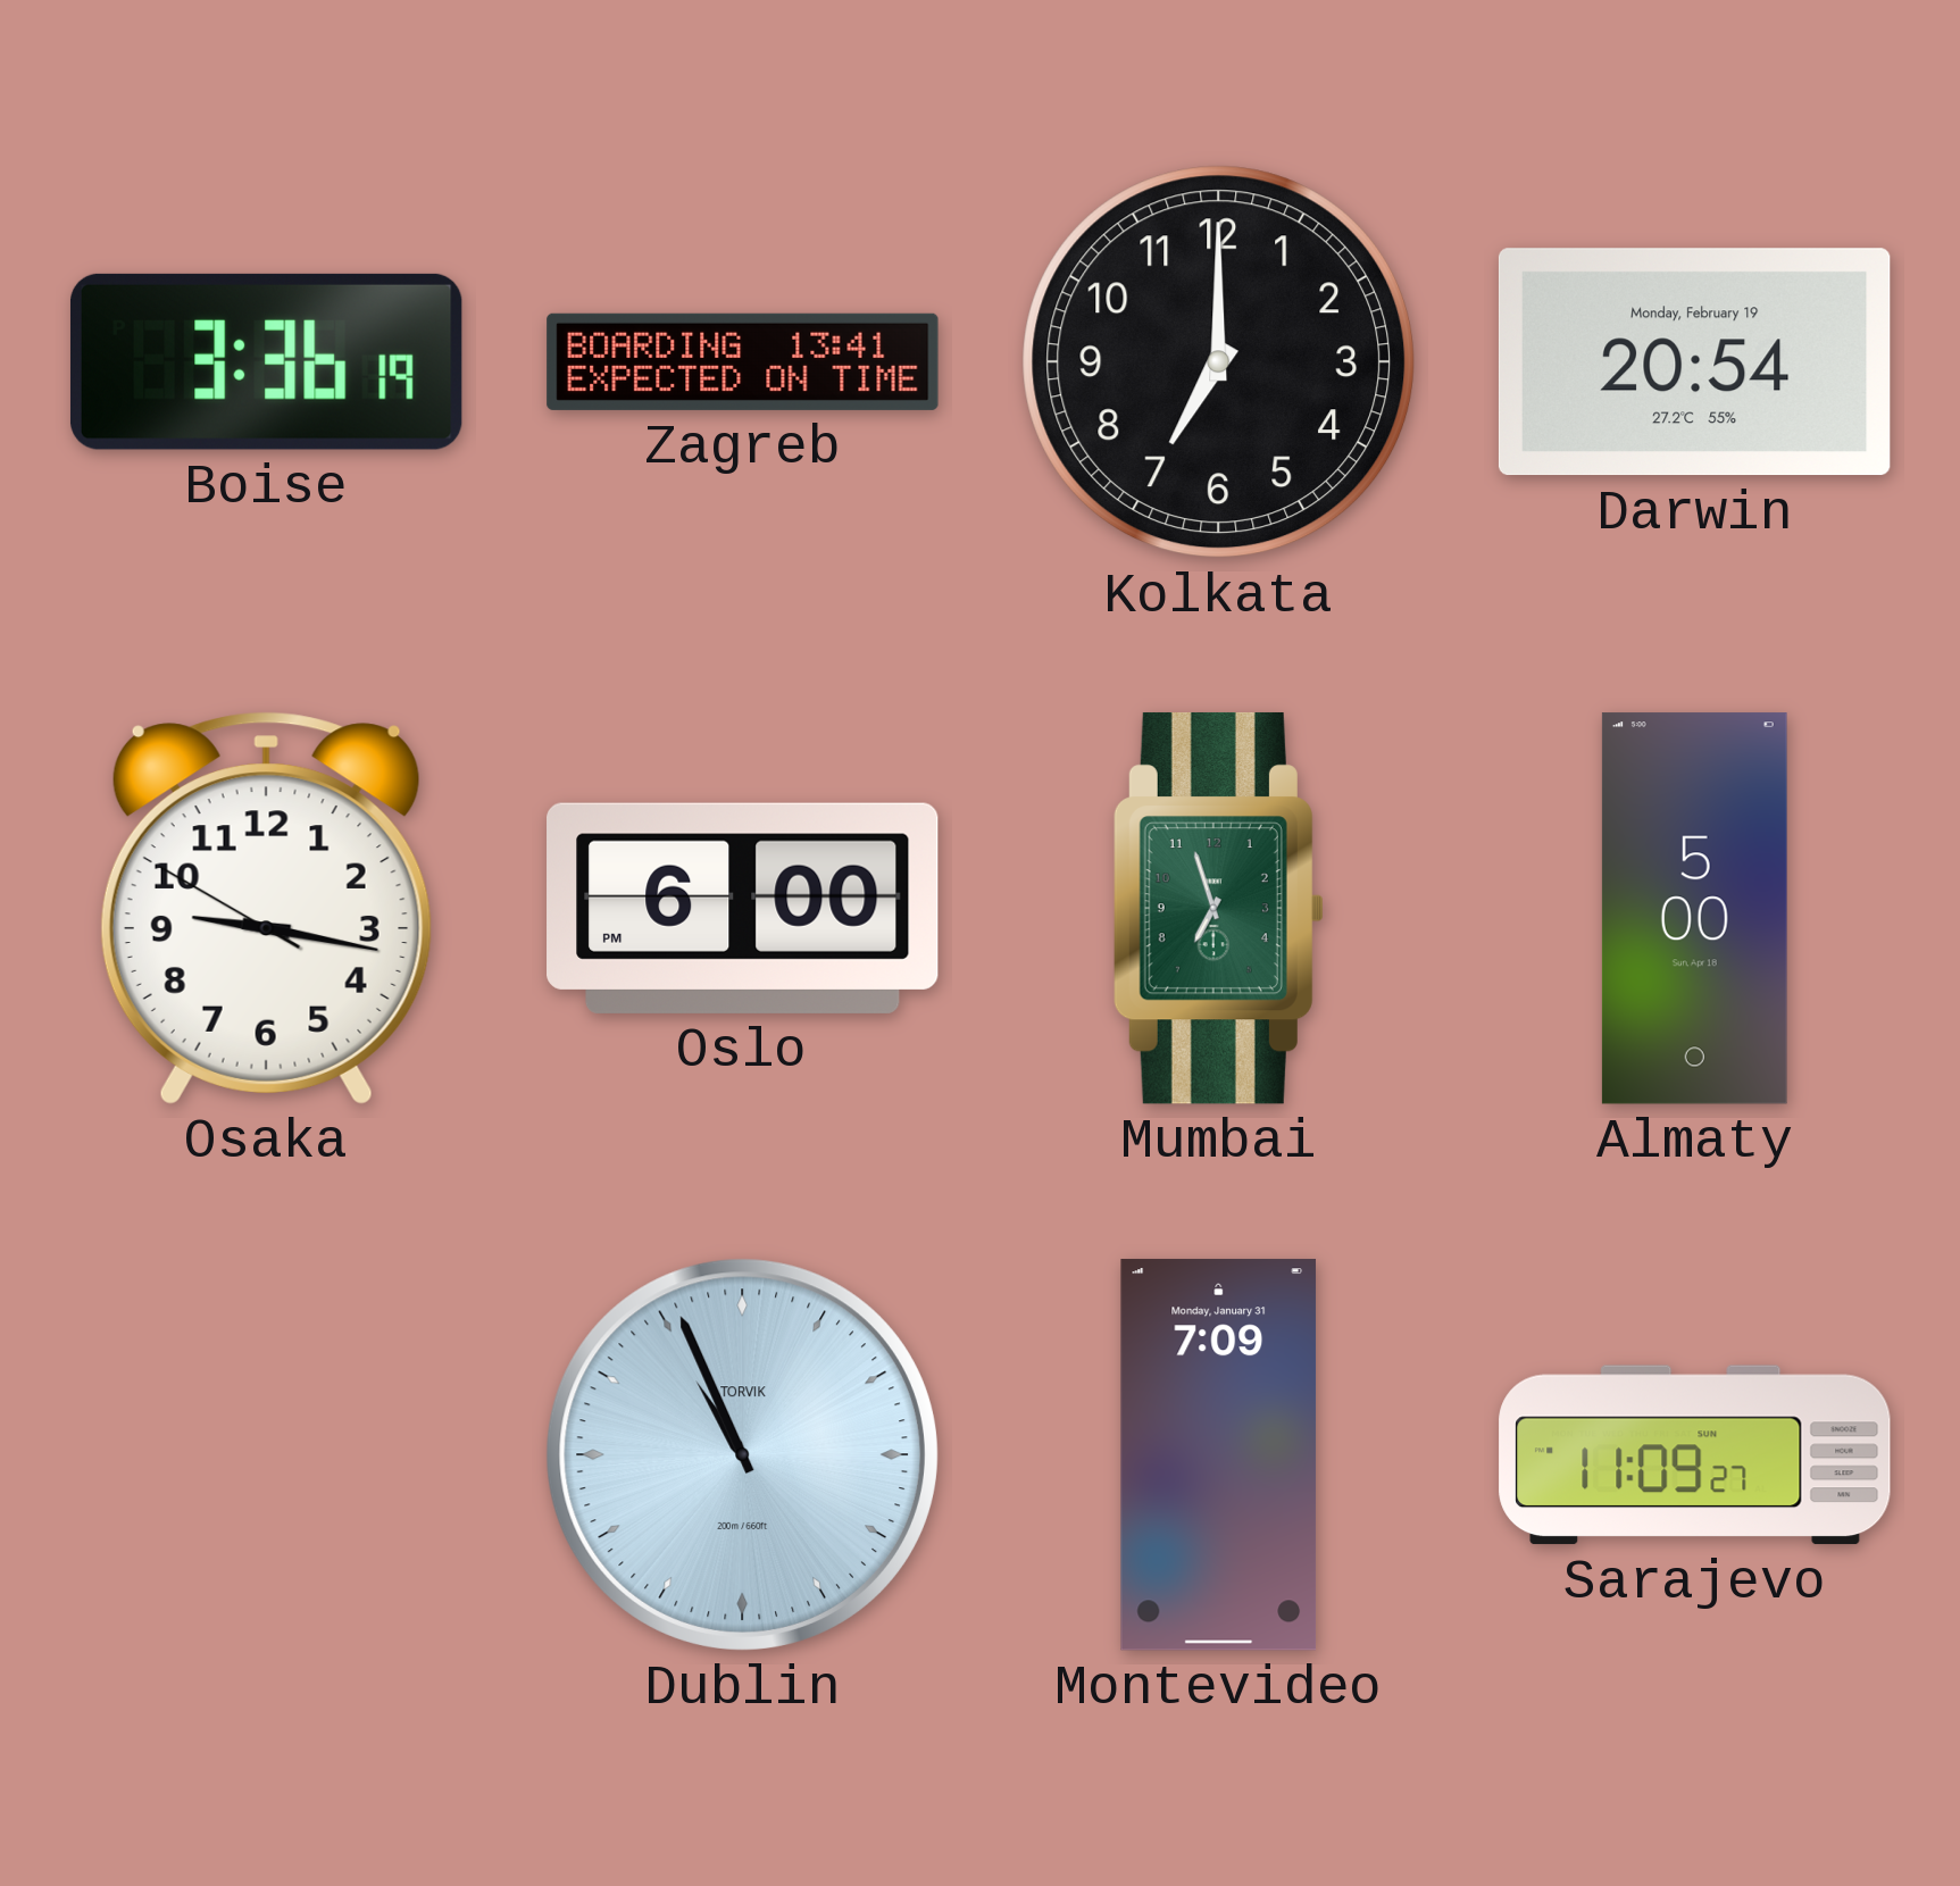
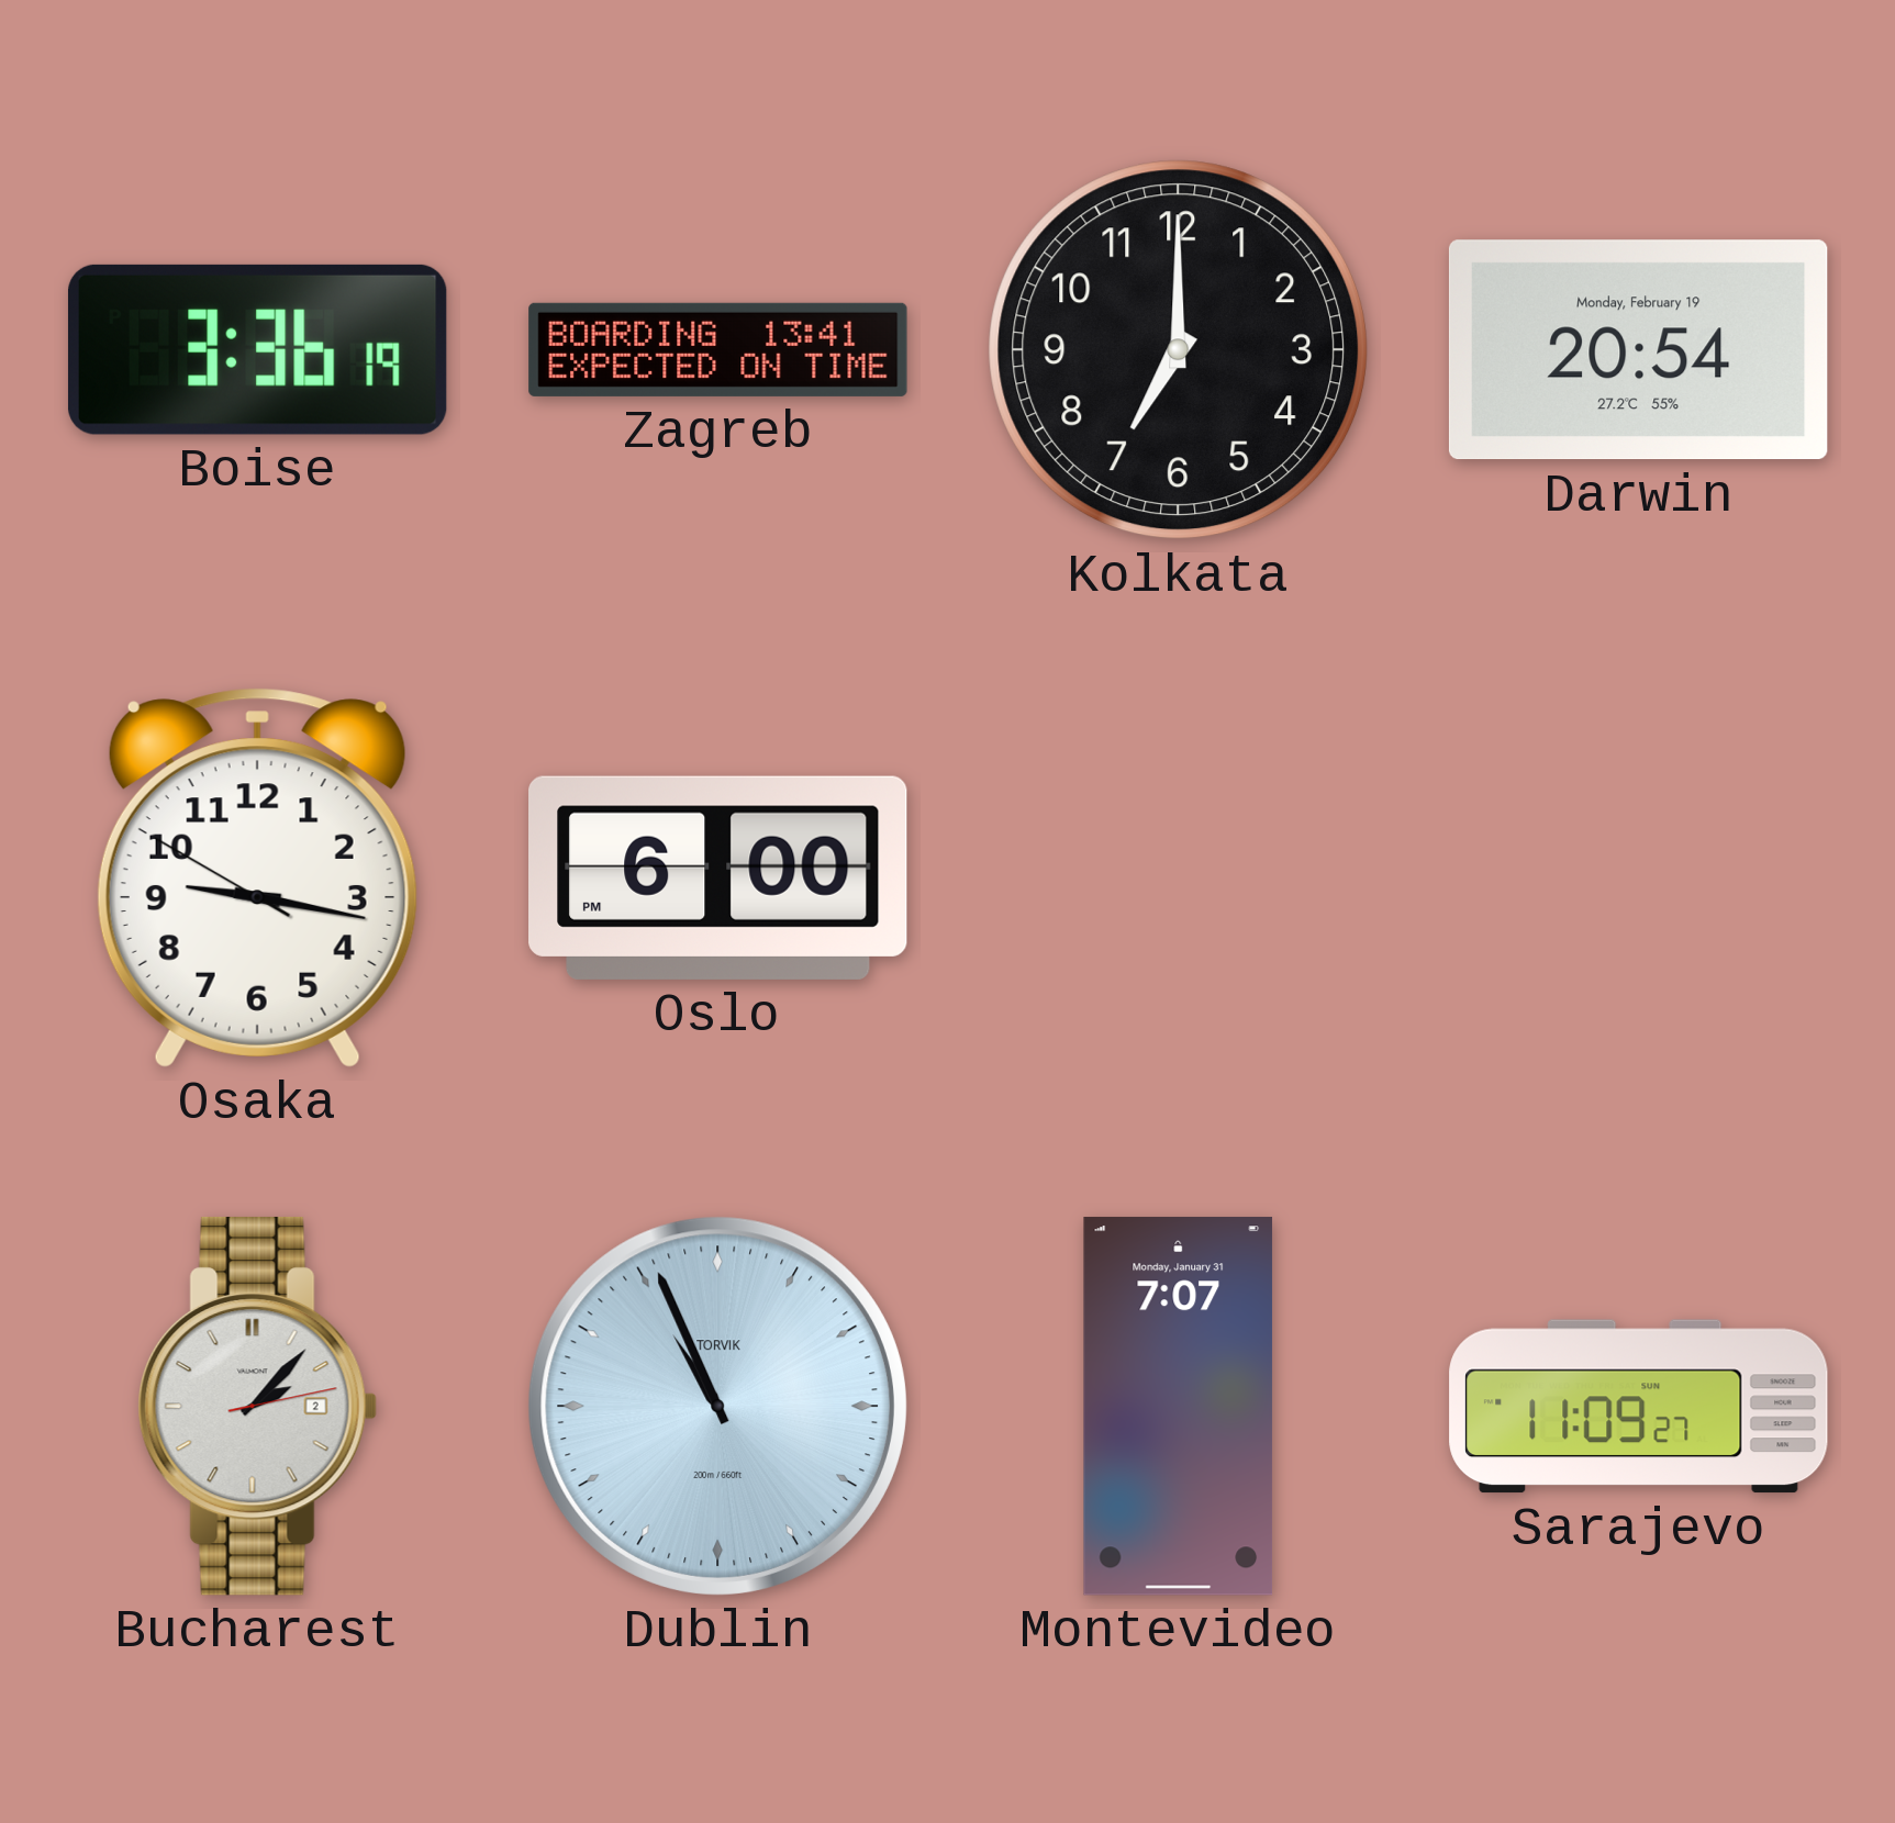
Mumbai: 6:57 -> none (1218, 908)
Almaty: 5:00 -> none (1694, 909)
Bucharest: none -> 2:07 (257, 1406)
Montevideo: 7:09 -> 7:07 (1178, 1407)
